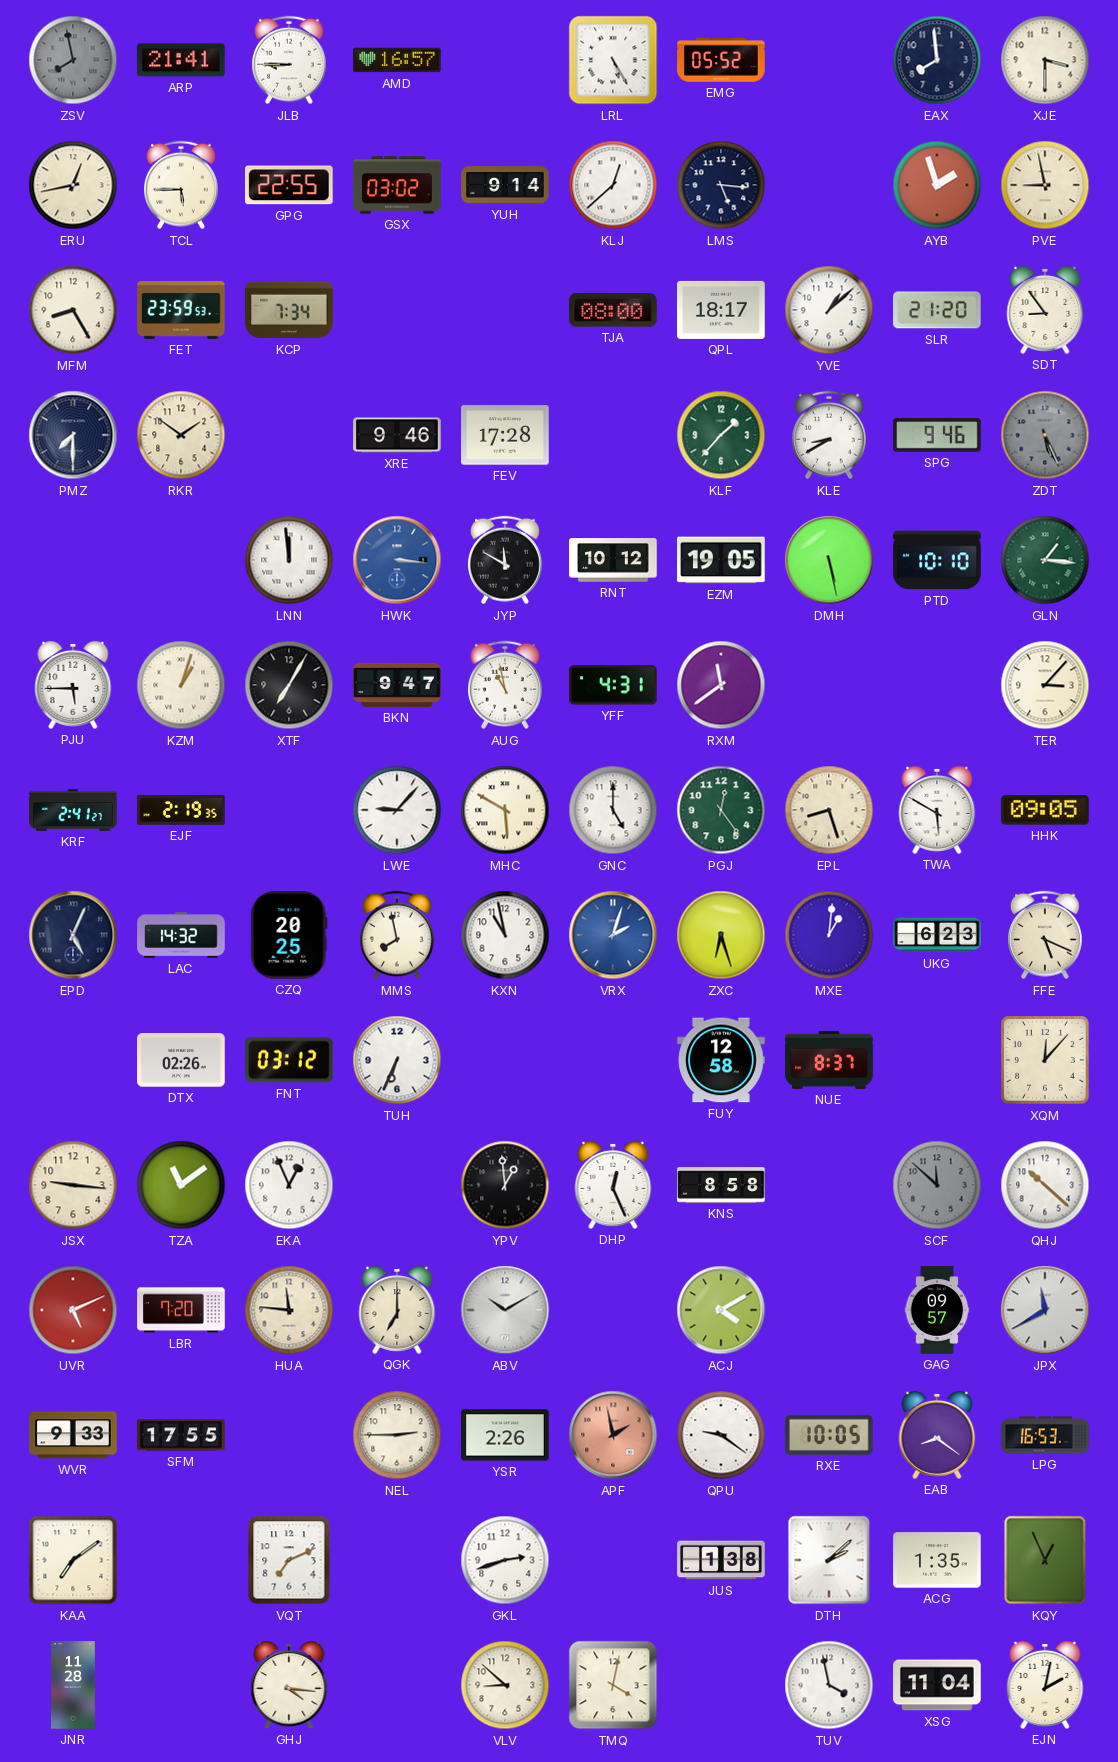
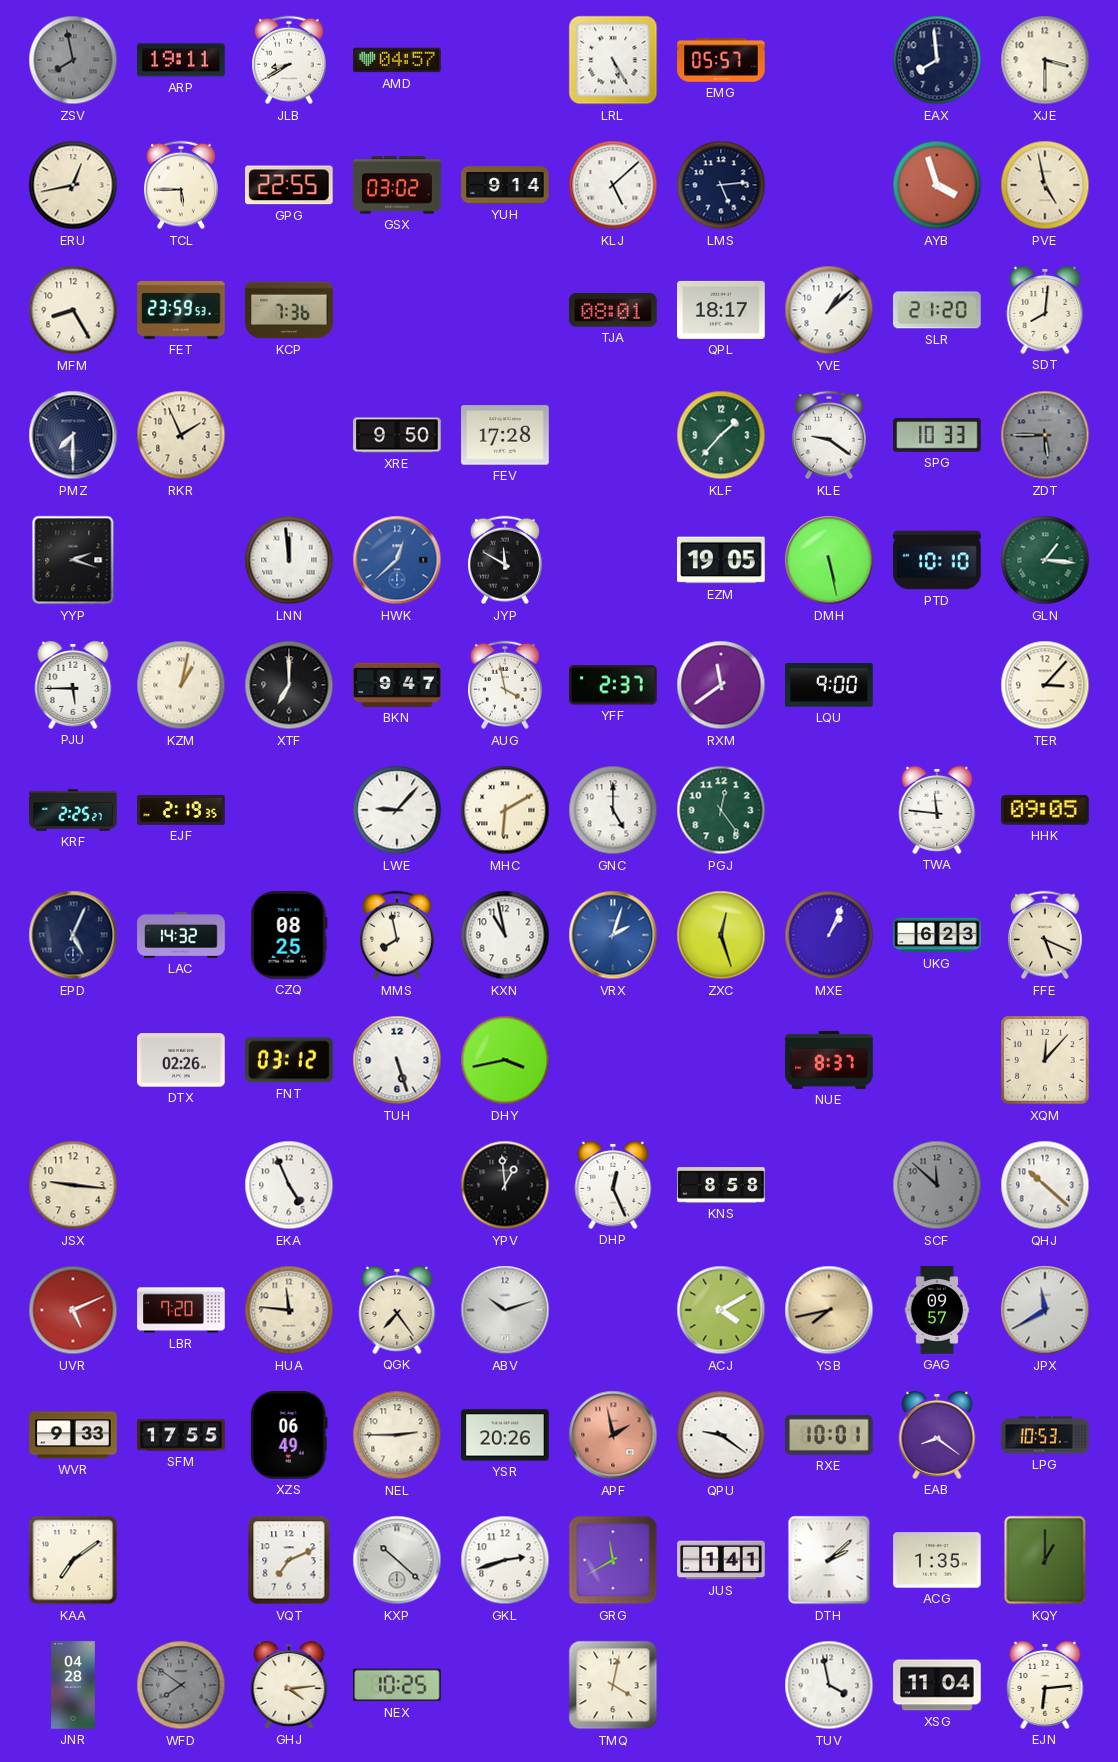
ARP: 21:41 -> 19:11 (181, 60)
JLB: 8:45 -> 8:40 (290, 60)
AMD: 16:57 -> 04:57 (397, 60)
EMG: 05:52 -> 05:57 (721, 60)
KLJ: 12:38 -> 5:08 (613, 185)
LMS: 5:16 -> 5:14 (721, 185)
AYB: 1:57 -> 3:57 (937, 185)
PVE: 8:58 -> 4:58 (1045, 185)
KCP: 7:34 -> 7:36 (289, 310)
TJA: 08:00 -> 08:01 (613, 310)
SDT: 8:54 -> 8:01 (1045, 310)
RKR: 1:51 -> 1:56 (181, 435)
XRE: 9:46 -> 9:50 (397, 435)
KLE: 8:40 -> 9:21 (830, 435)
SPG: 9:46 -> 10:33 (937, 435)
ZDT: 5:26 -> 5:45 (1045, 435)
YYP: none -> 2:18 (73, 560)
HWK: 3:16 -> 12:38 (397, 560)
RNT: 10:12 -> none (613, 560)
KZM: 1:03 -> 1:02 (181, 685)
XTF: 7:05 -> 7:00 (289, 685)
AUG: 10:58 -> 3:58 (506, 685)
YFF: 4:31 -> 2:37 (613, 685)
LQU: none -> 9:00 (829, 685)
KRF: 2:41 -> 2:25 (73, 810)
MHC: 5:50 -> 6:10 (505, 810)
EPL: 8:27 -> none (829, 810)
TWA: 5:50 -> 11:46 (937, 810)
CZQ: 20:25 -> 08:25 (289, 935)
ZXC: 6:27 -> 12:27 (721, 935)
MXE: 1:01 -> 1:04 (829, 935)
TUH: 6:34 -> 5:27 (397, 1060)
DHY: none -> 3:43 (505, 1060)
FUY: 12:58 -> none (721, 1060)
TZA: 11:09 -> none (181, 1185)
EKA: 12:56 -> 4:56 (289, 1185)
QGK: 7:00 -> 7:24 (397, 1310)
ABV: 10:10 -> 10:12 (505, 1310)
YSB: none -> 7:43 (829, 1310)
XZS: none -> 06:49 (289, 1435)
YSR: 2:26 -> 20:26 (505, 1435)
RXE: 10:05 -> 10:01 (830, 1435)
LPG: 16:53 -> 10:53 (1045, 1435)
KXP: none -> 10:22 (397, 1560)
GRG: none -> 11:40 (613, 1560)
JUS: 1:38 -> 1:41 (721, 1560)
KQY: 12:56 -> 1:00 (1045, 1560)
JNR: 11:28 -> 04:28 (74, 1685)
WFD: none -> 7:51 (181, 1685)
GHJ: 4:16 -> 4:14 (289, 1685)
NEX: none -> 10:25 (397, 1685)
VLV: 8:52 -> none (505, 1685)
EJN: 2:02 -> 6:14 (1045, 1685)
